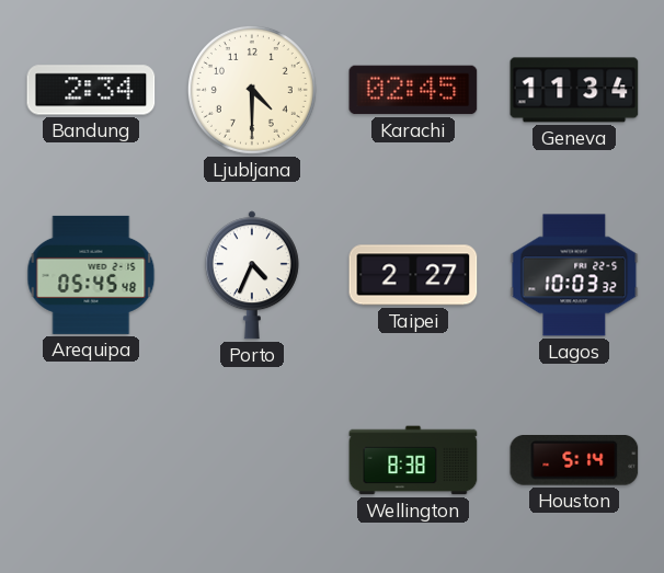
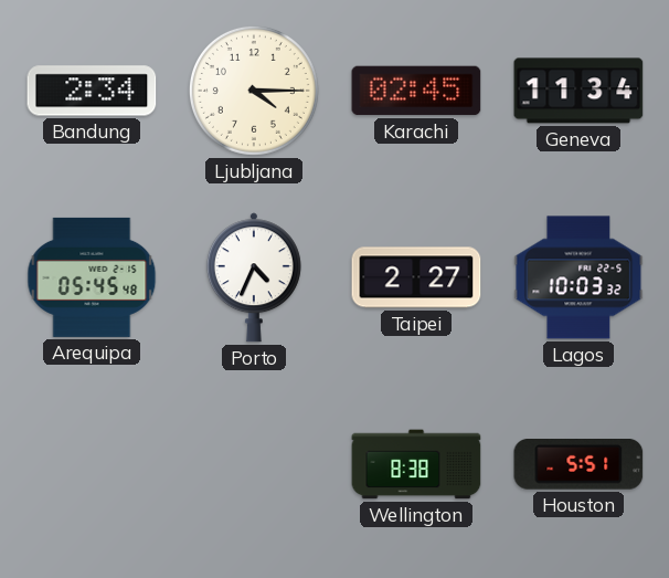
Ljubljana: 4:30 -> 4:15 (254, 91)
Houston: 5:14 -> 5:51 (578, 465)
